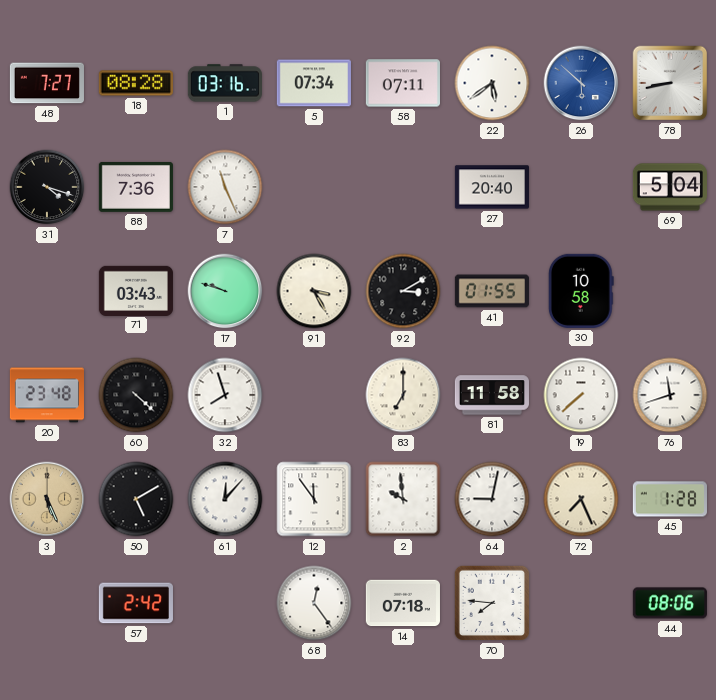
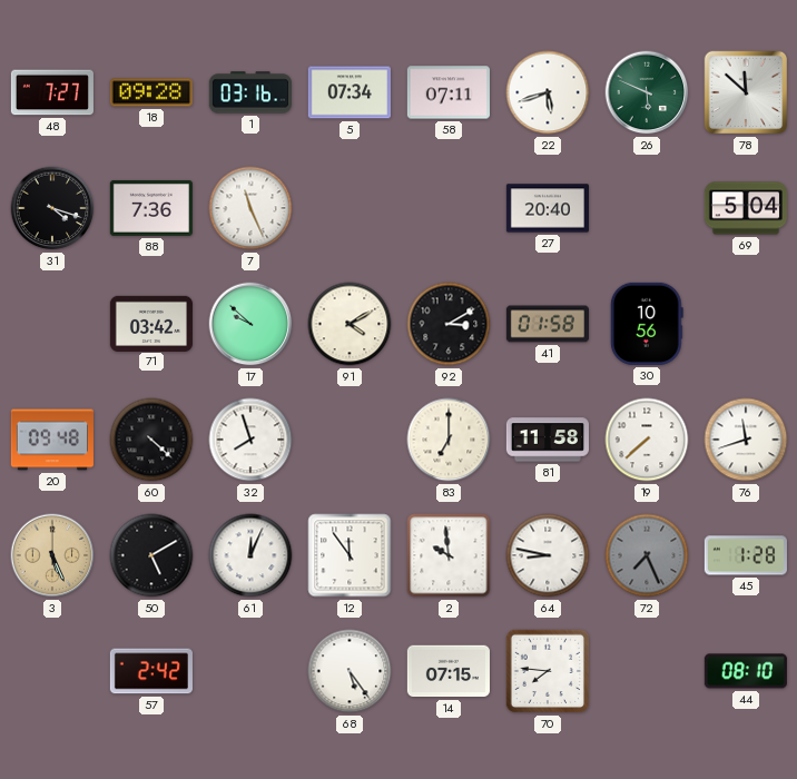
18: 08:28 -> 09:28 (151, 92)
22: 5:39 -> 5:42 (548, 92)
26: 5:52 -> 5:49 (647, 92)
26 dial: blue -> green (647, 92)
78: 8:43 -> 11:52 (746, 92)
71: 03:43 -> 03:42 (151, 323)
17: 9:48 -> 9:52 (250, 324)
91: 3:25 -> 4:10 (350, 324)
41: 01:55 -> 01:58 (548, 324)
30: 10:58 -> 10:56 (647, 324)
20: 23:48 -> 09:48 (52, 440)
61: 12:07 -> 12:04 (250, 555)
64: 9:02 -> 8:47 (548, 555)
72 dial: cream -> grey (647, 555)
68: 12:24 -> 5:24 (350, 671)
14: 07:18 -> 07:15 (449, 671)
44: 08:06 -> 08:10 (746, 671)
